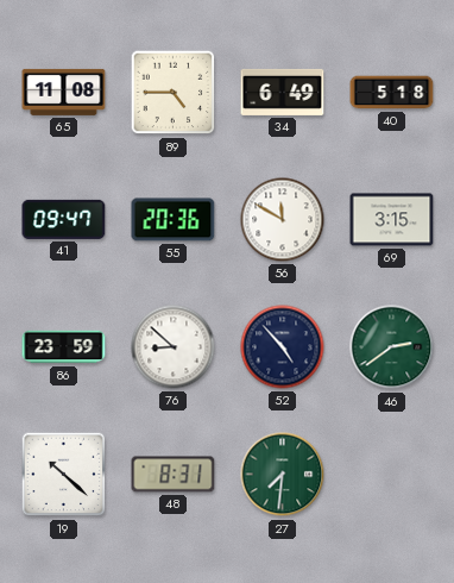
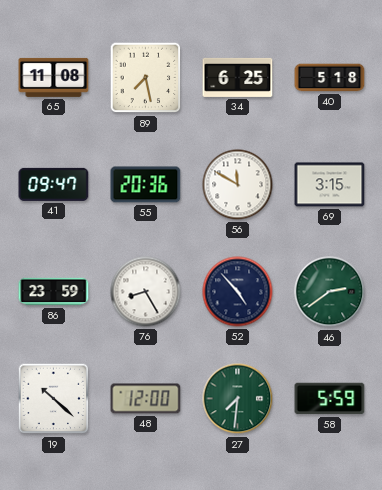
89: 4:45 -> 7:28 (146, 78)
34: 6:49 -> 6:25 (238, 77)
76: 8:52 -> 8:25 (146, 292)
48: 8:31 -> 12:00 (146, 399)
58: none -> 5:59 (330, 399)
